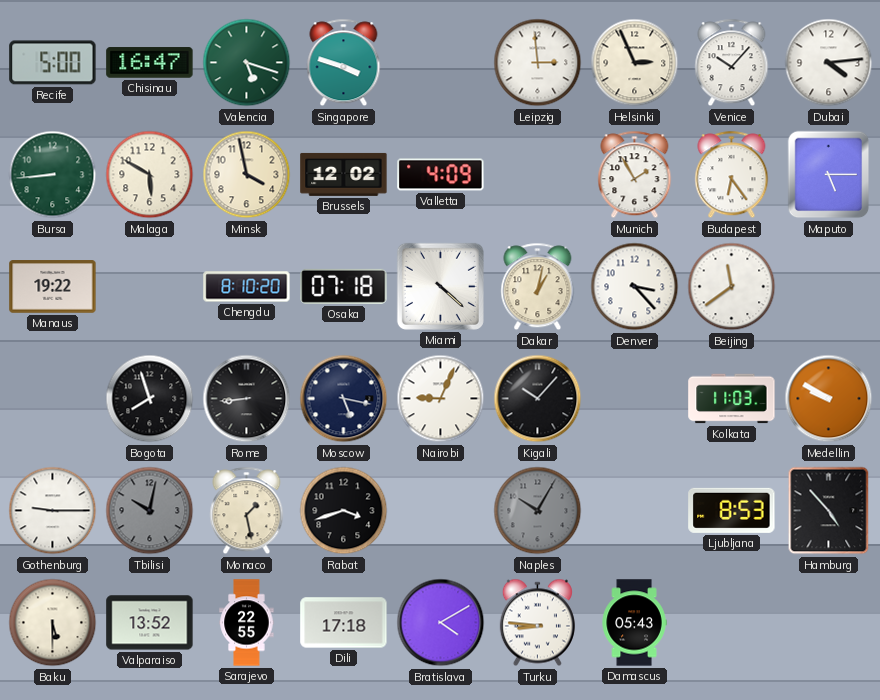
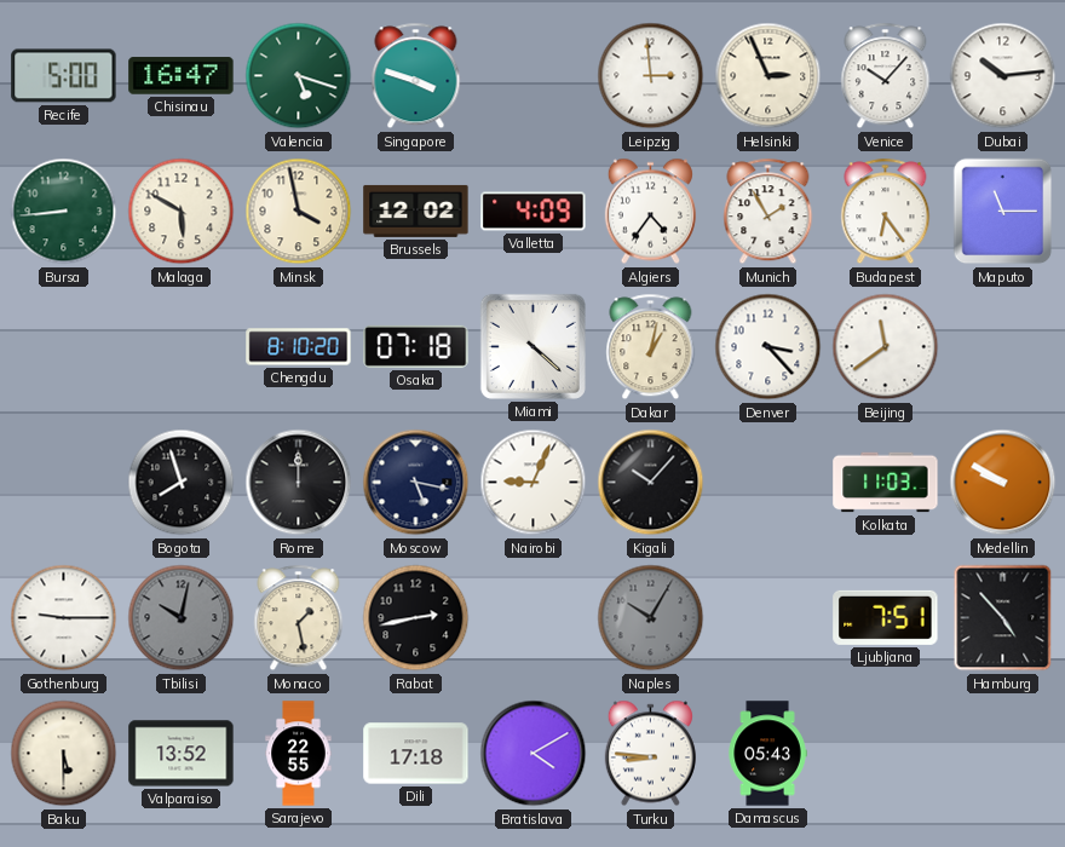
Dubai: 4:14 -> 10:14 (1003, 76)
Algiers: none -> 4:36 (650, 212)
Maputo: 5:15 -> 11:15 (1003, 212)
Manaus: 19:22 -> none (53, 287)
Rome: 8:44 -> 12:00 (299, 483)
Rabat: 3:42 -> 2:43 (416, 618)
Ljubljana: 8:53 -> 7:51 (886, 617)
